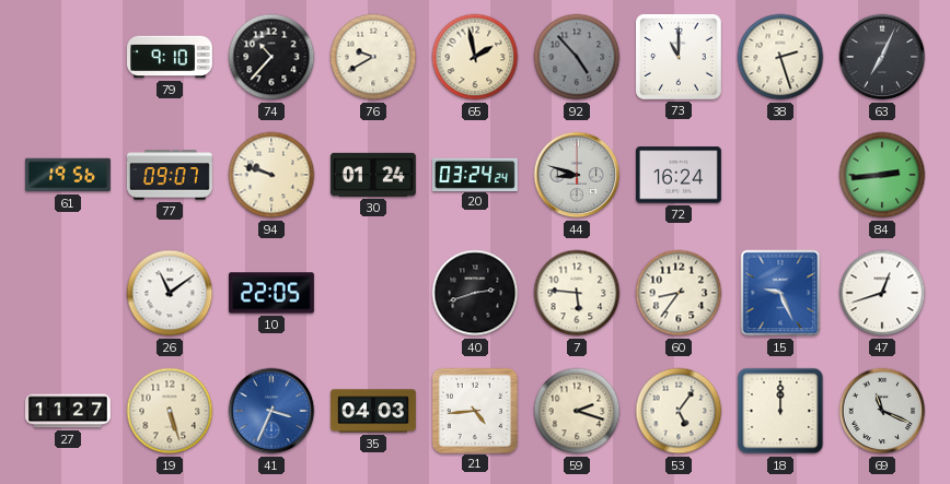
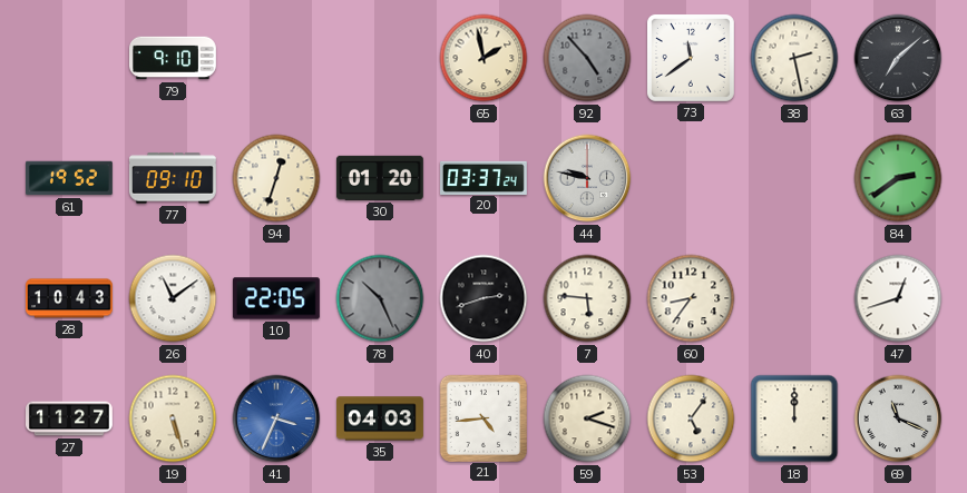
74: 10:37 -> none (271, 57)
76: 9:40 -> none (373, 57)
73: 11:00 -> 11:39 (691, 58)
38: 2:27 -> 2:28 (794, 58)
63: 7:04 -> 7:08 (898, 58)
61: 19:56 -> 19:52 (69, 178)
77: 09:07 -> 09:10 (173, 178)
94: 9:48 -> 12:33 (276, 178)
30: 01:24 -> 01:20 (380, 178)
20: 03:24 -> 03:37 (485, 177)
44: 8:48 -> 9:47 (587, 178)
72: 16:24 -> none (679, 175)
84: 2:44 -> 2:39 (898, 178)
28: none -> 10:43 (70, 298)
78: none -> 10:26 (380, 298)
15: 9:26 -> none (780, 293)
